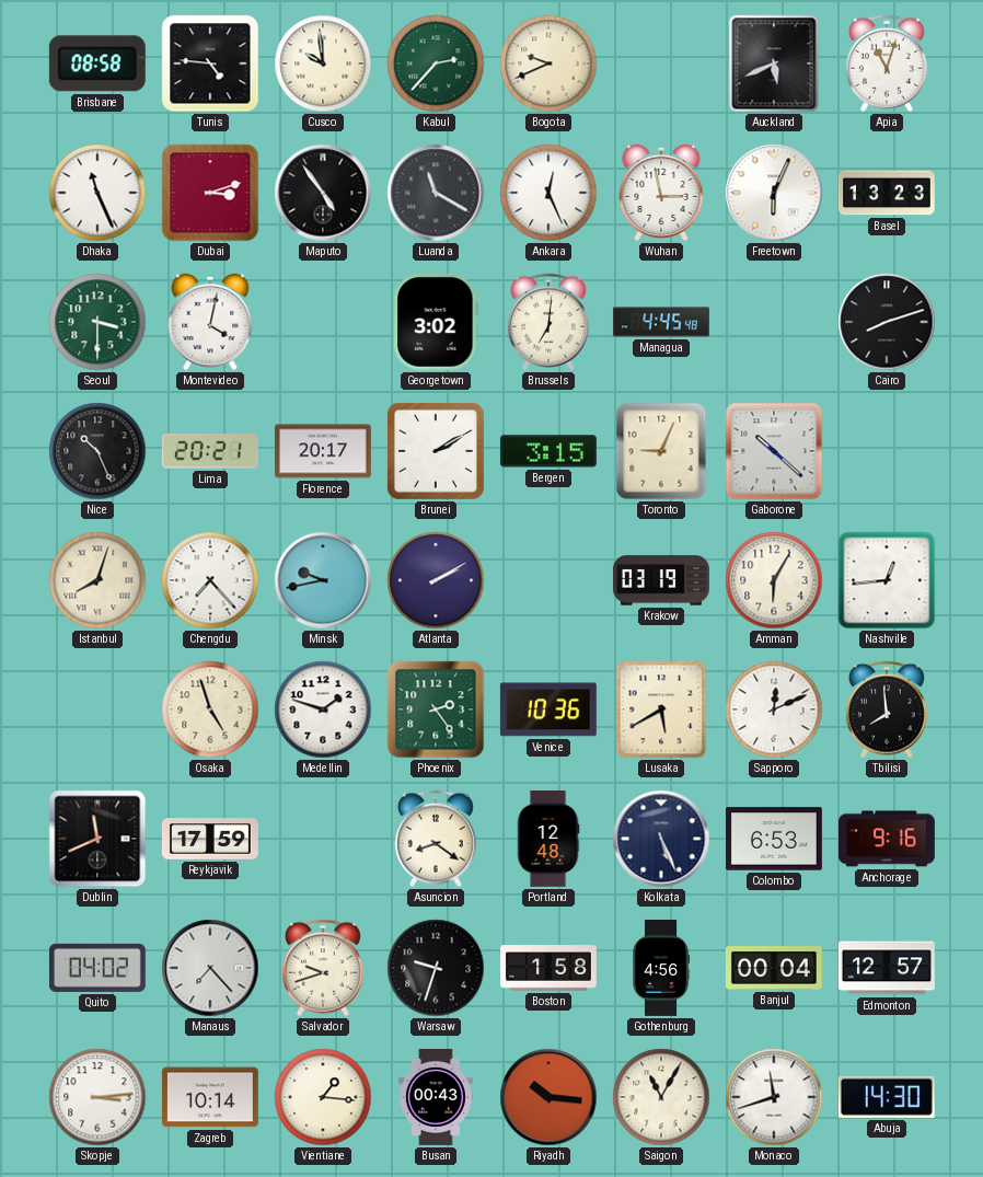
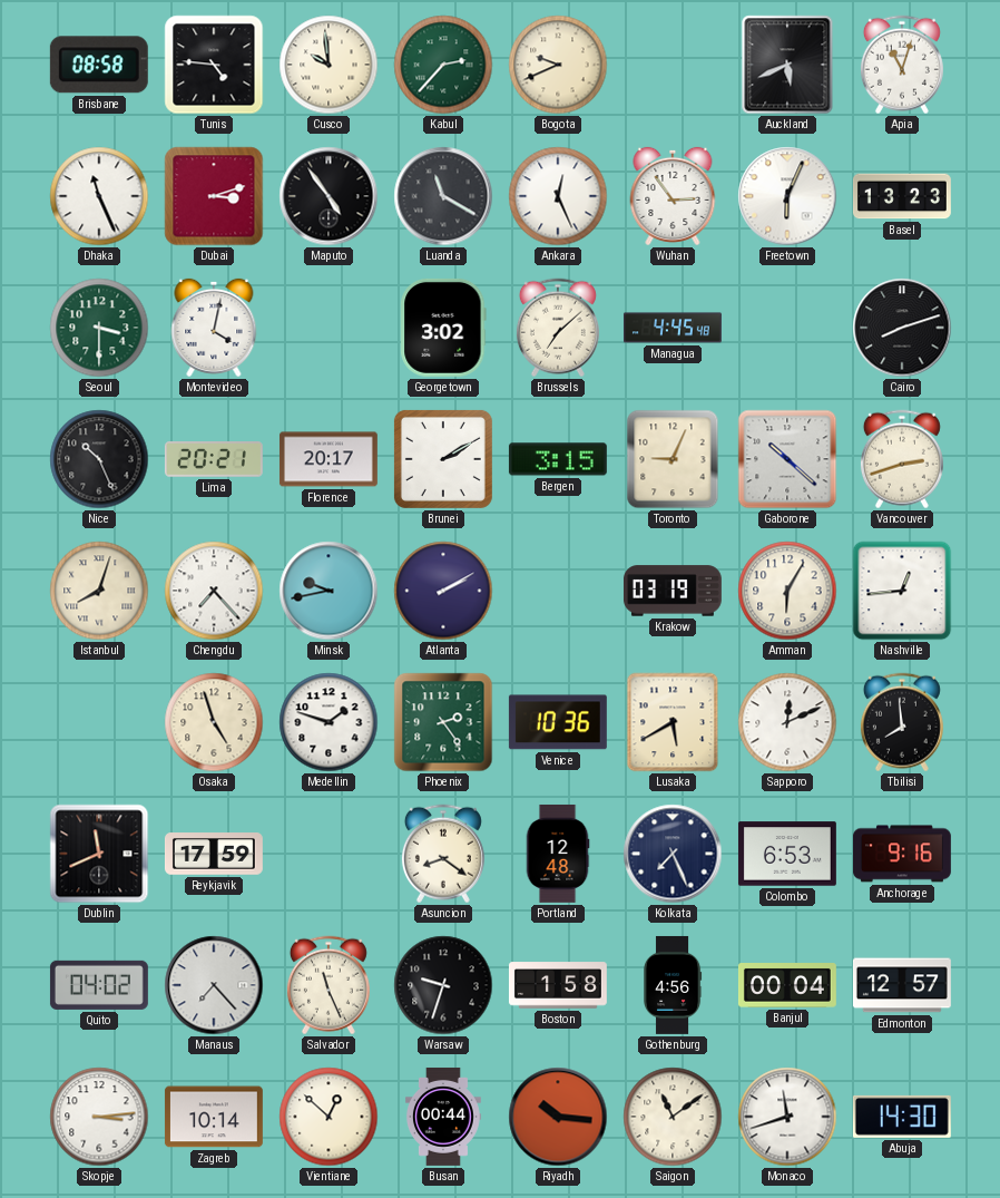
Wuhan: 2:58 -> 2:54 (673, 196)
Brussels: 7:01 -> 7:08 (558, 328)
Vancouver: none -> 2:42 (902, 459)
Kolkata: 5:26 -> 7:26 (673, 854)
Salvador: 9:42 -> 11:26 (329, 985)
Vientiane: 1:16 -> 12:52 (329, 1117)
Busan: 00:43 -> 00:44 (443, 1117)
Saigon: 11:05 -> 11:09 (673, 1117)
